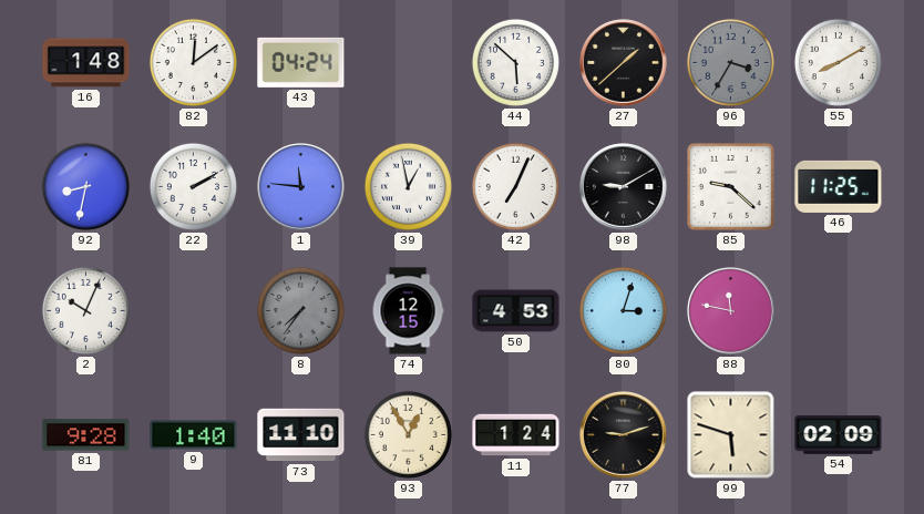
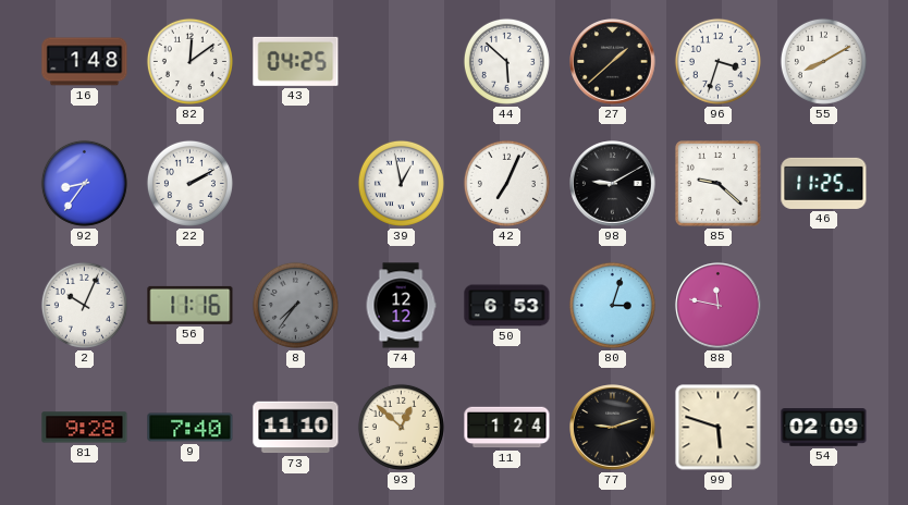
43: 04:24 -> 04:25 (296, 61)
96: 3:35 -> 3:33 (717, 61)
96 dial: grey -> white (717, 61)
92: 8:32 -> 8:36 (84, 183)
1: 11:46 -> none (301, 187)
56: none -> 11:16 (191, 305)
74: 12:15 -> 12:12 (401, 306)
50: 4:53 -> 6:53 (507, 306)
9: 1:40 -> 7:40 (191, 428)
93: 12:55 -> 12:52 (401, 427)
